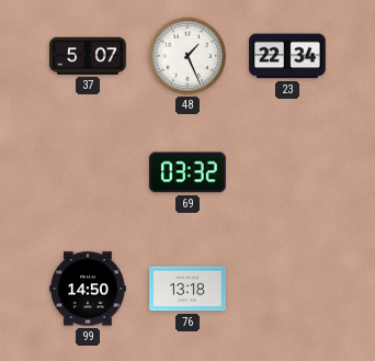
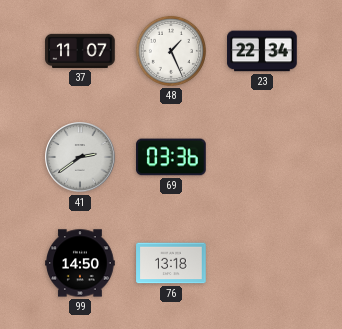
37: 5:07 -> 11:07 (80, 51)
41: none -> 2:39 (80, 157)
69: 03:32 -> 03:36 (171, 157)
